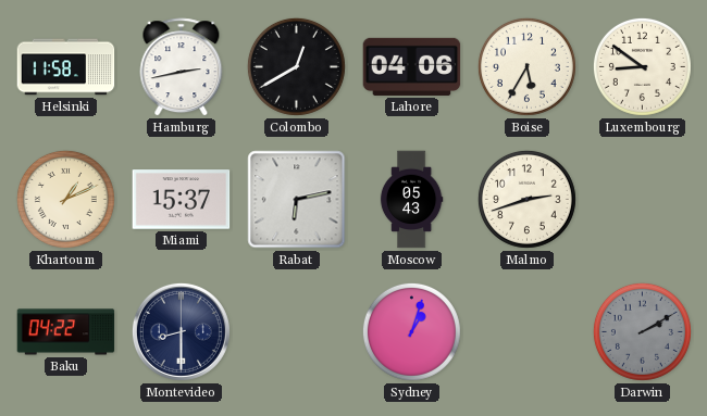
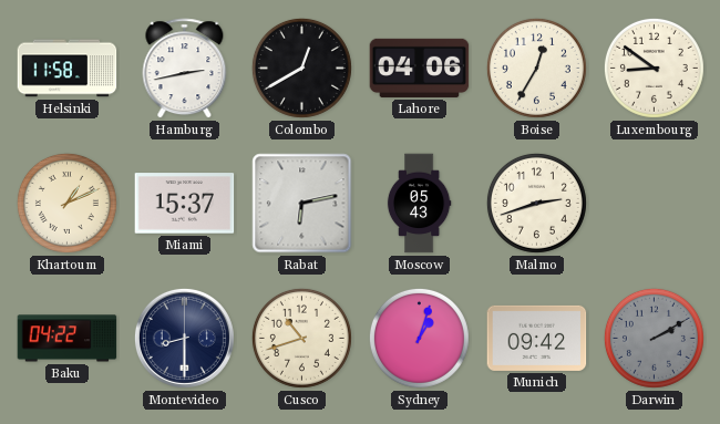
Boise: 5:35 -> 12:35 (536, 68)
Cusco: none -> 10:42 (301, 338)
Munich: none -> 09:42 (537, 338)
